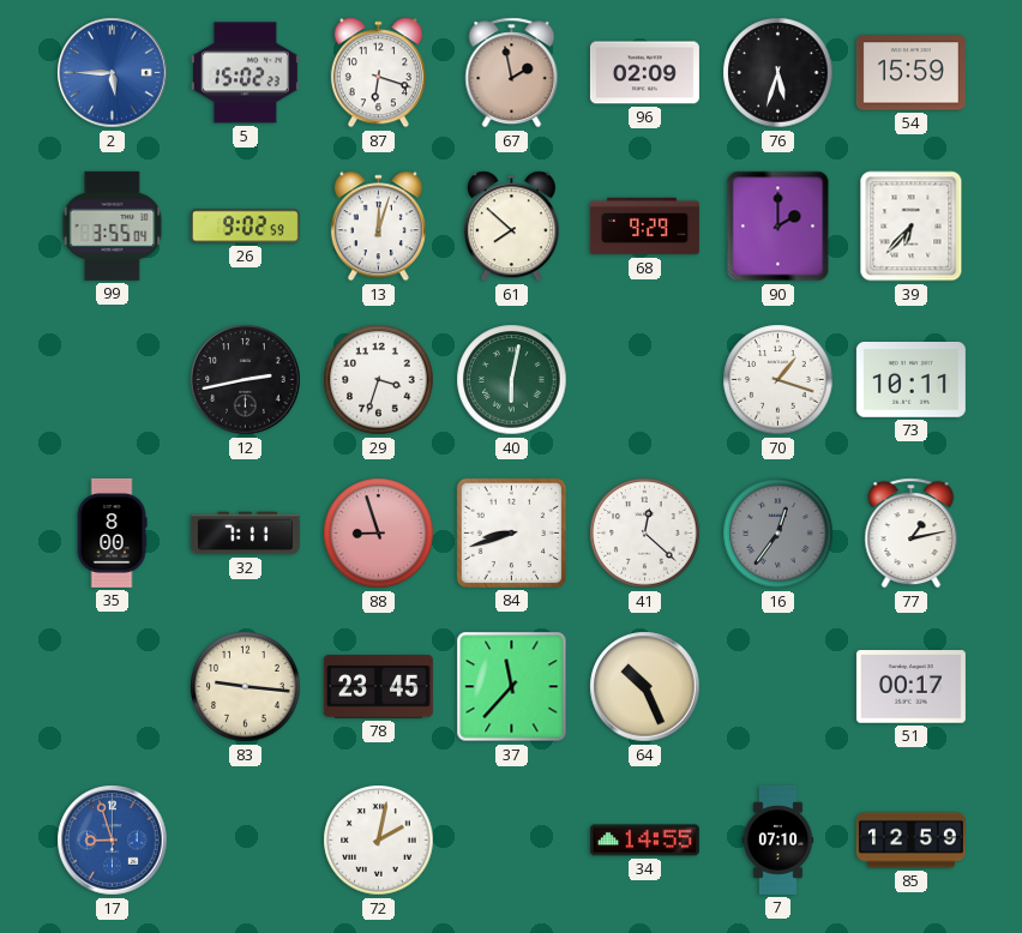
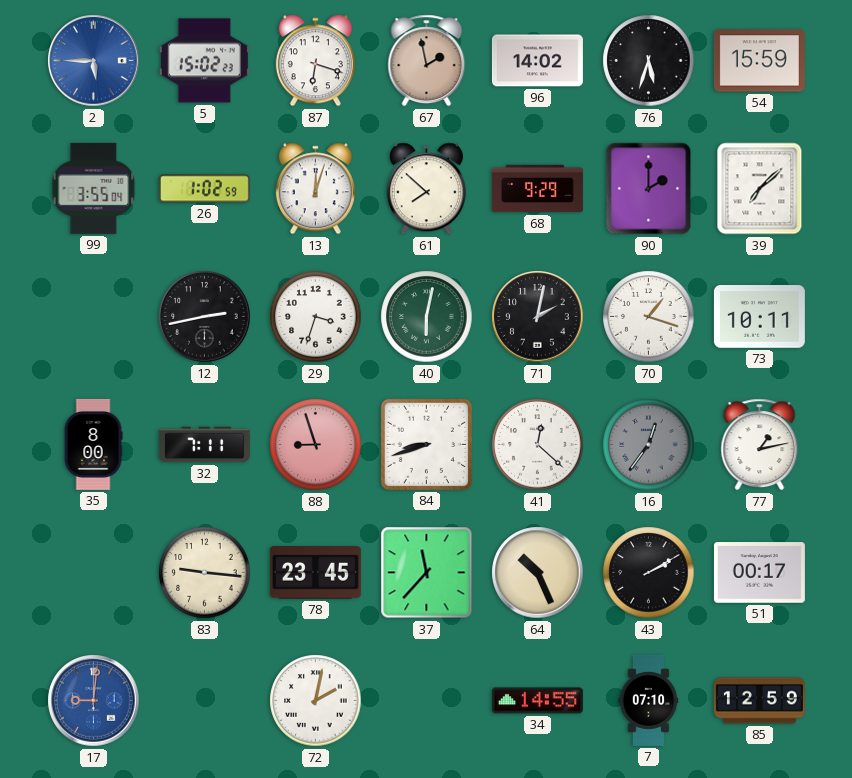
96: 02:09 -> 14:02 (537, 61)
26: 9:02 -> 1:02 (204, 189)
39: 6:37 -> 7:08 (760, 189)
71: none -> 2:02 (538, 317)
43: none -> 2:10 (649, 573)
17: 8:57 -> 9:01 (94, 701)
